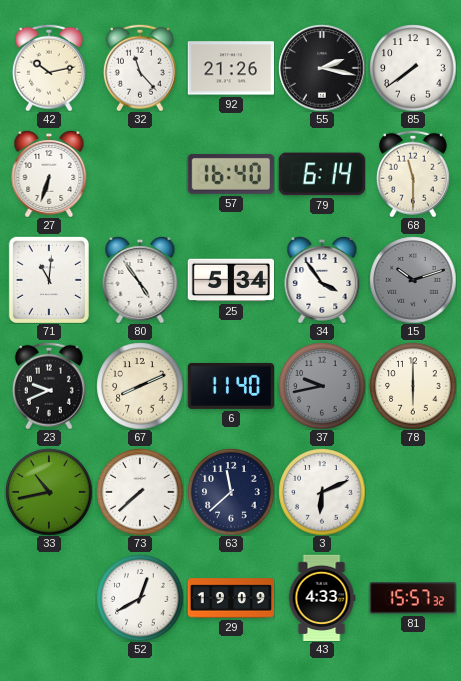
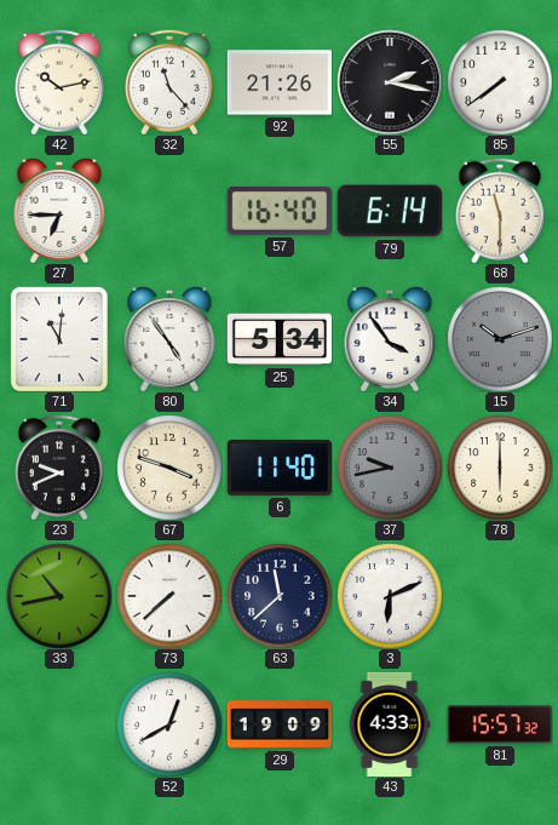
27: 6:33 -> 6:45 (59, 211)
67: 8:11 -> 3:48 (169, 468)
